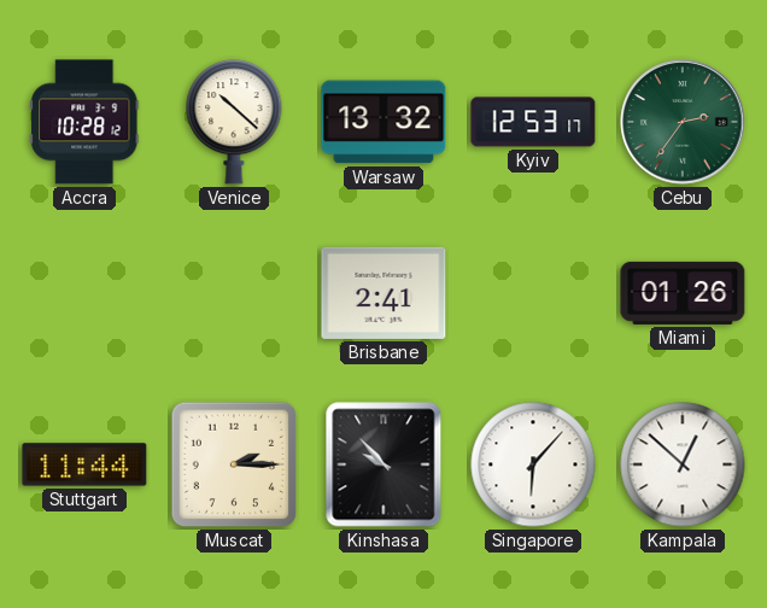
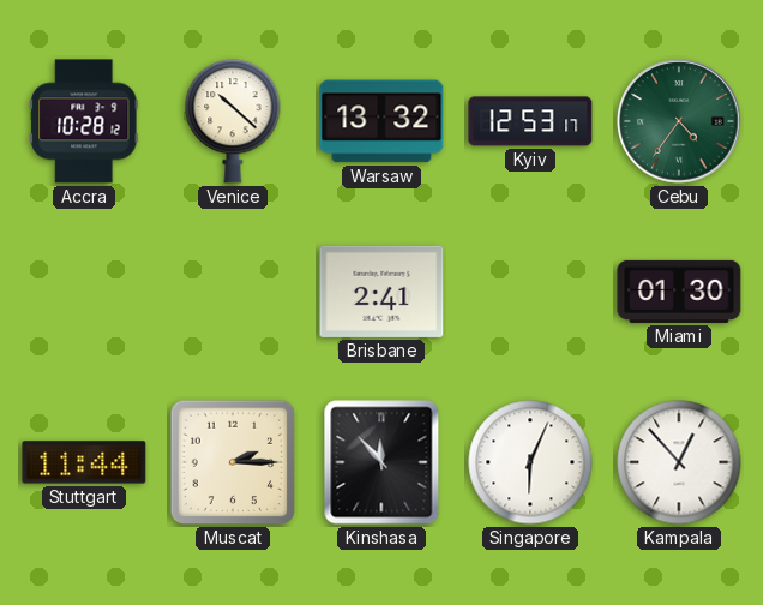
Cebu: 2:36 -> 4:36 (679, 121)
Miami: 01:26 -> 01:30 (679, 292)
Kinshasa: 9:53 -> 11:53 (381, 462)
Singapore: 6:07 -> 6:04 (530, 462)
Kampala: 12:52 -> 12:53 (679, 462)
